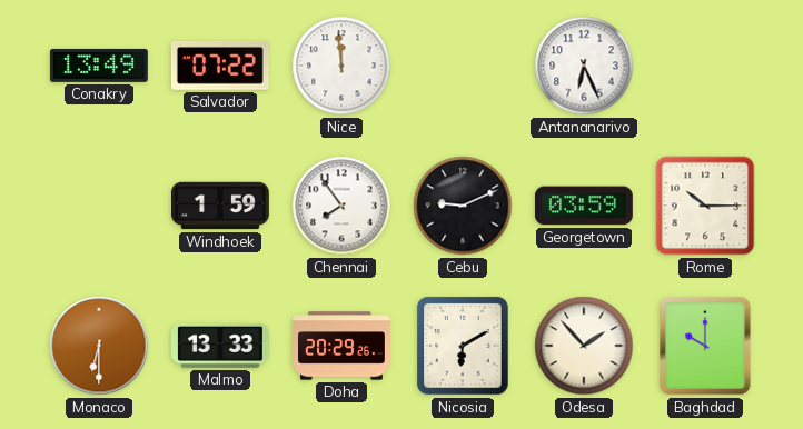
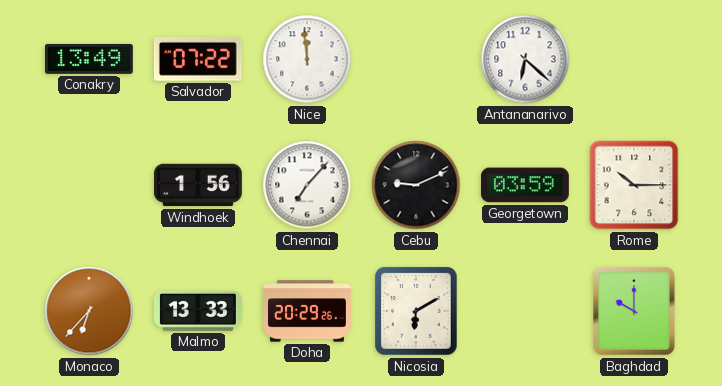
Antananarivo: 6:26 -> 6:22 (525, 59)
Windhoek: 1:59 -> 1:56 (199, 185)
Chennai: 7:54 -> 7:07 (307, 185)
Monaco: 6:30 -> 6:37 (89, 311)
Odesa: 1:53 -> none (584, 346)
